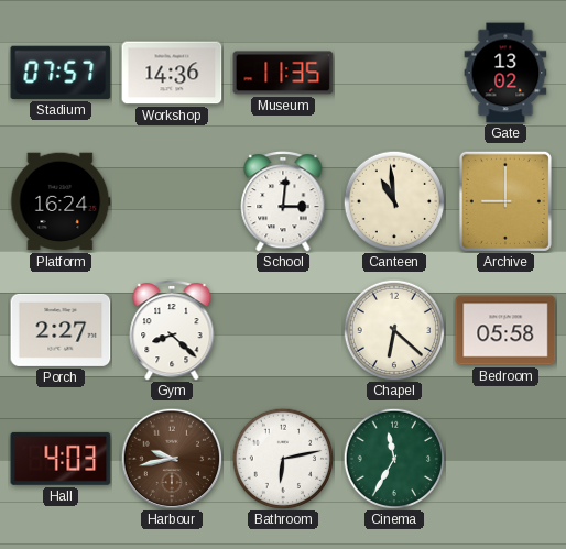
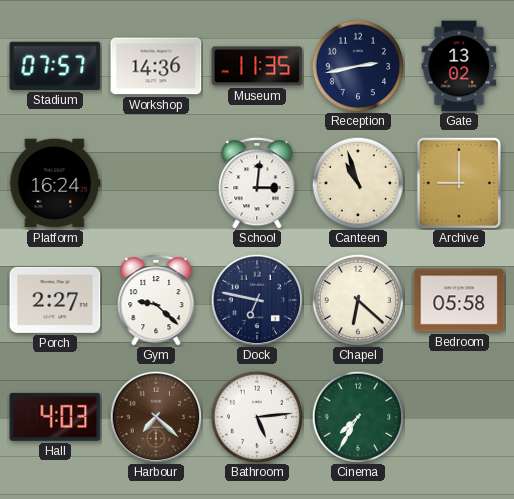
Reception: none -> 2:43 (358, 66)
Canteen: 10:59 -> 10:57 (358, 183)
Gym: 8:22 -> 9:22 (156, 300)
Dock: none -> 6:47 (257, 300)
Harbour: 9:43 -> 7:22 (156, 417)
Bathroom: 6:13 -> 5:14 (257, 417)
Cinema: 11:35 -> 7:35 (358, 417)
